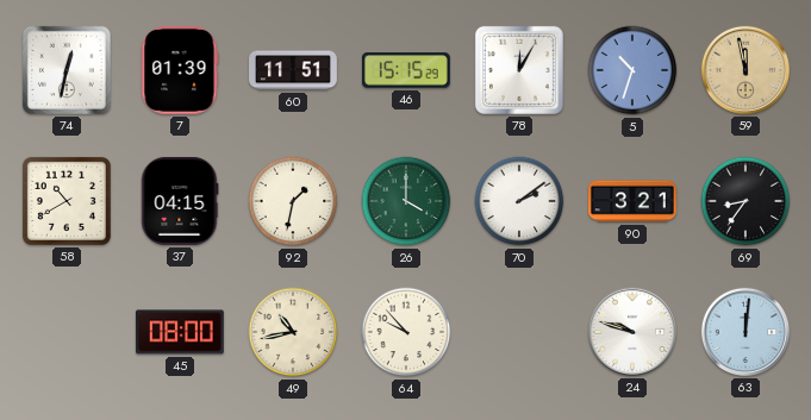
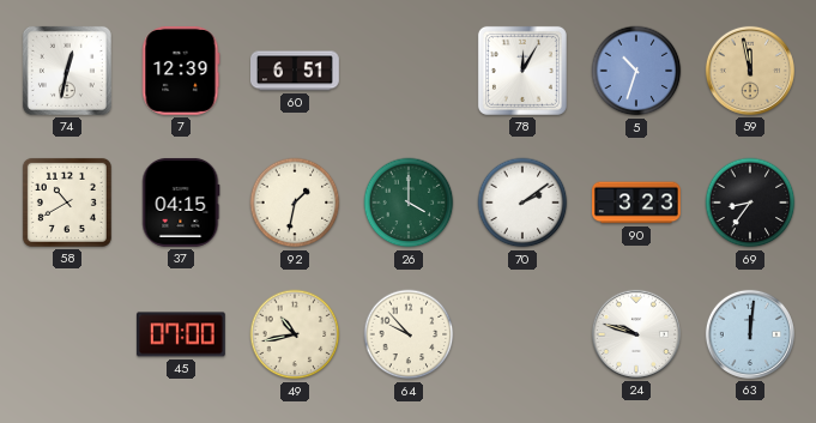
7: 01:39 -> 12:39 (181, 71)
60: 11:51 -> 6:51 (296, 71)
46: 15:15 -> none (406, 70)
90: 3:21 -> 3:23 (637, 203)
45: 08:00 -> 07:00 (181, 334)
